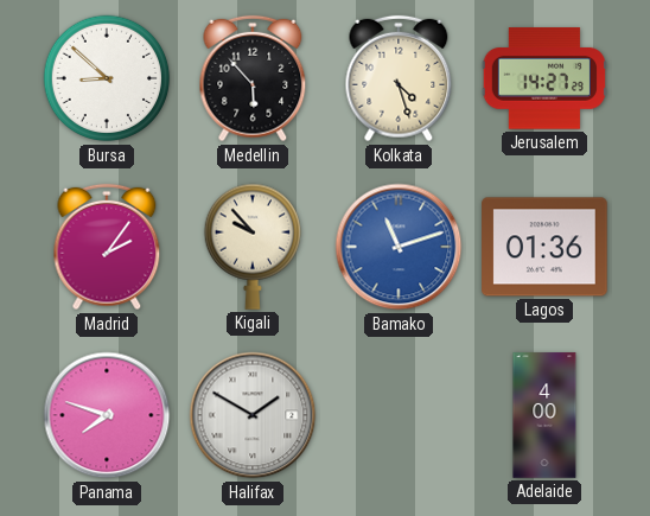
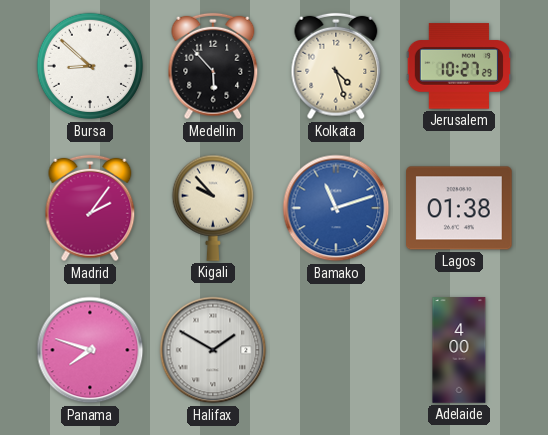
Jerusalem: 14:27 -> 10:27 (459, 66)
Lagos: 01:36 -> 01:38 (459, 208)
